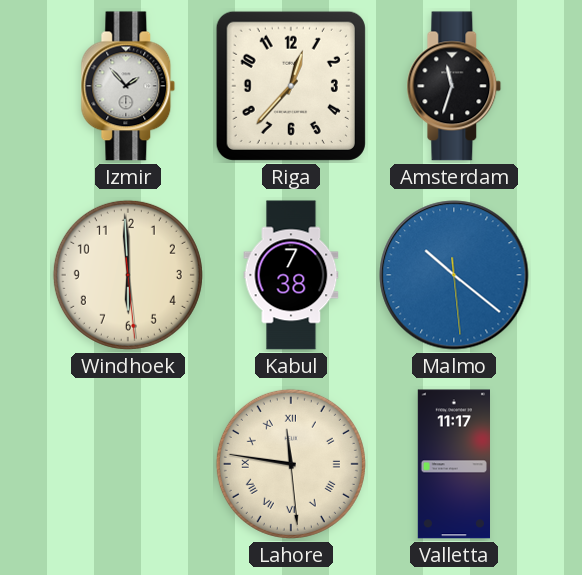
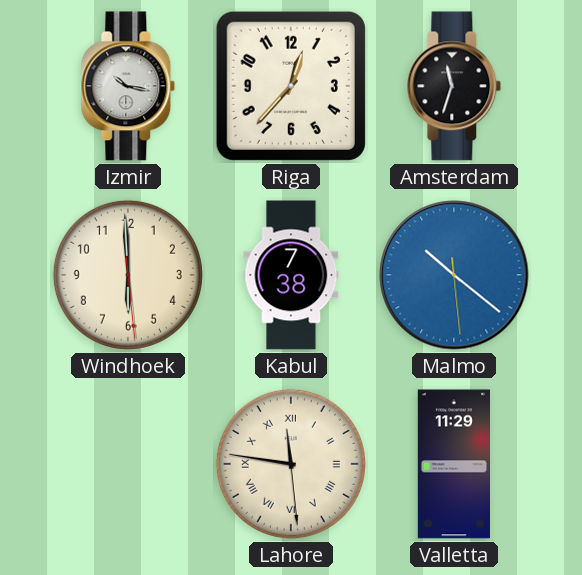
Izmir: 1:53 -> 10:17 (128, 86)
Valletta: 11:17 -> 11:29 (453, 464)
